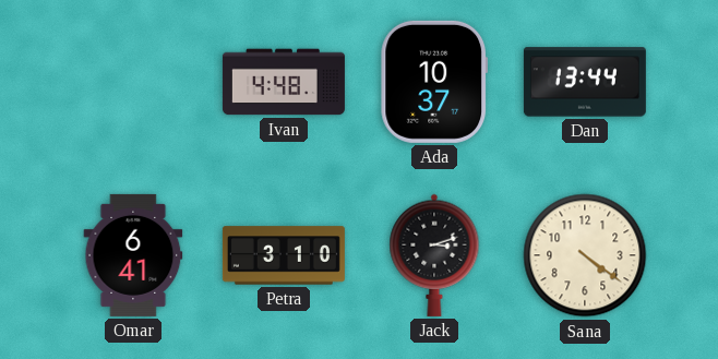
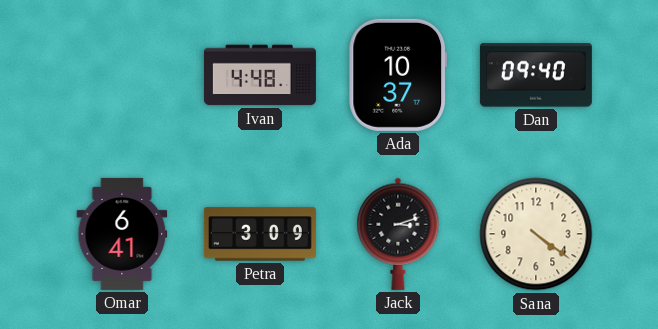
Dan: 13:44 -> 09:40 (536, 75)
Petra: 3:10 -> 3:09 (260, 234)
